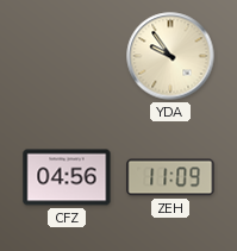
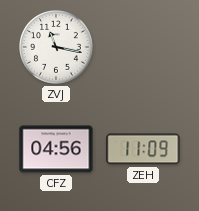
ZVJ: none -> 11:17 (57, 48)
YDA: 9:54 -> none (170, 56)
